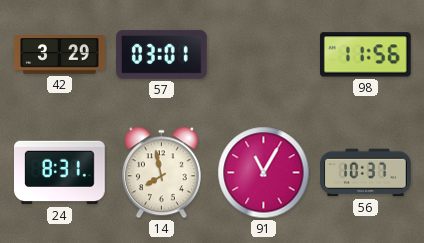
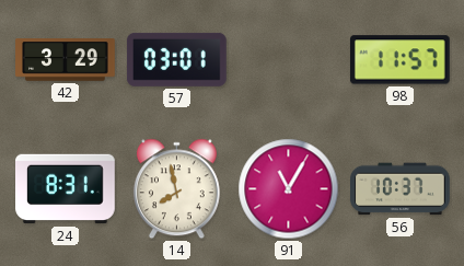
98: 11:56 -> 11:57 (399, 60)
